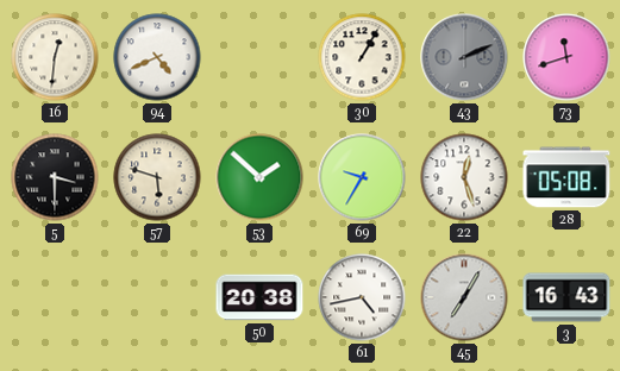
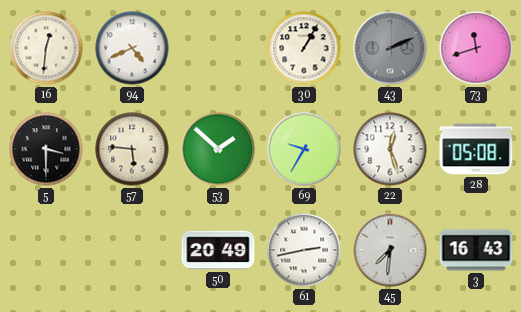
57: 5:48 -> 5:46 (132, 149)
50: 20:38 -> 20:49 (218, 250)
61: 4:43 -> 2:43 (304, 250)
45: 7:05 -> 7:31 (390, 250)
